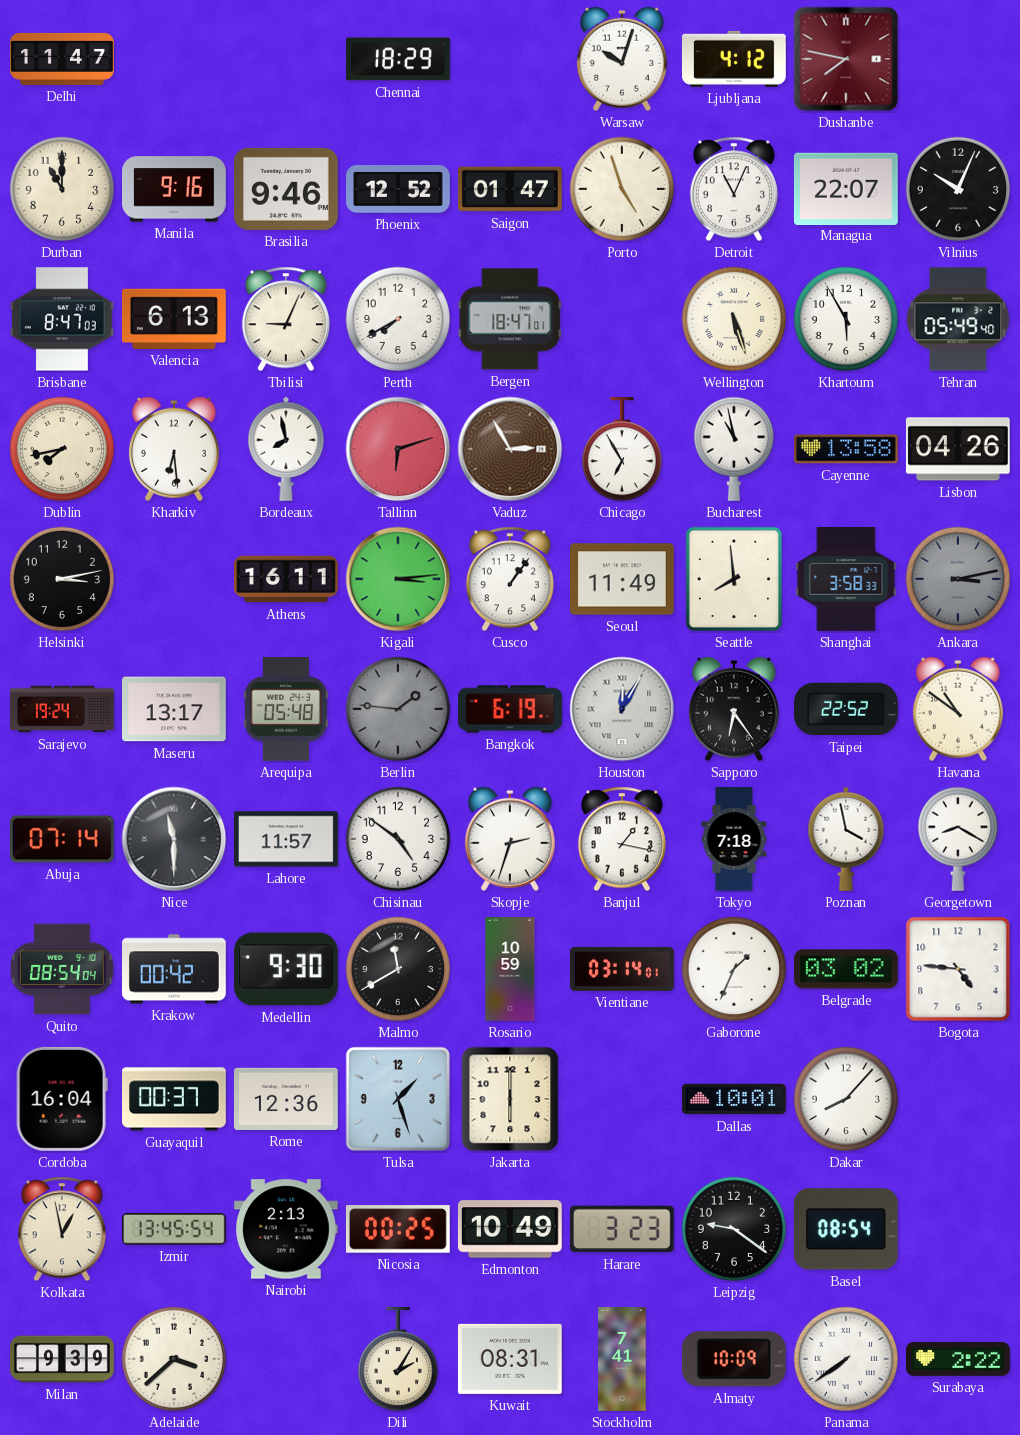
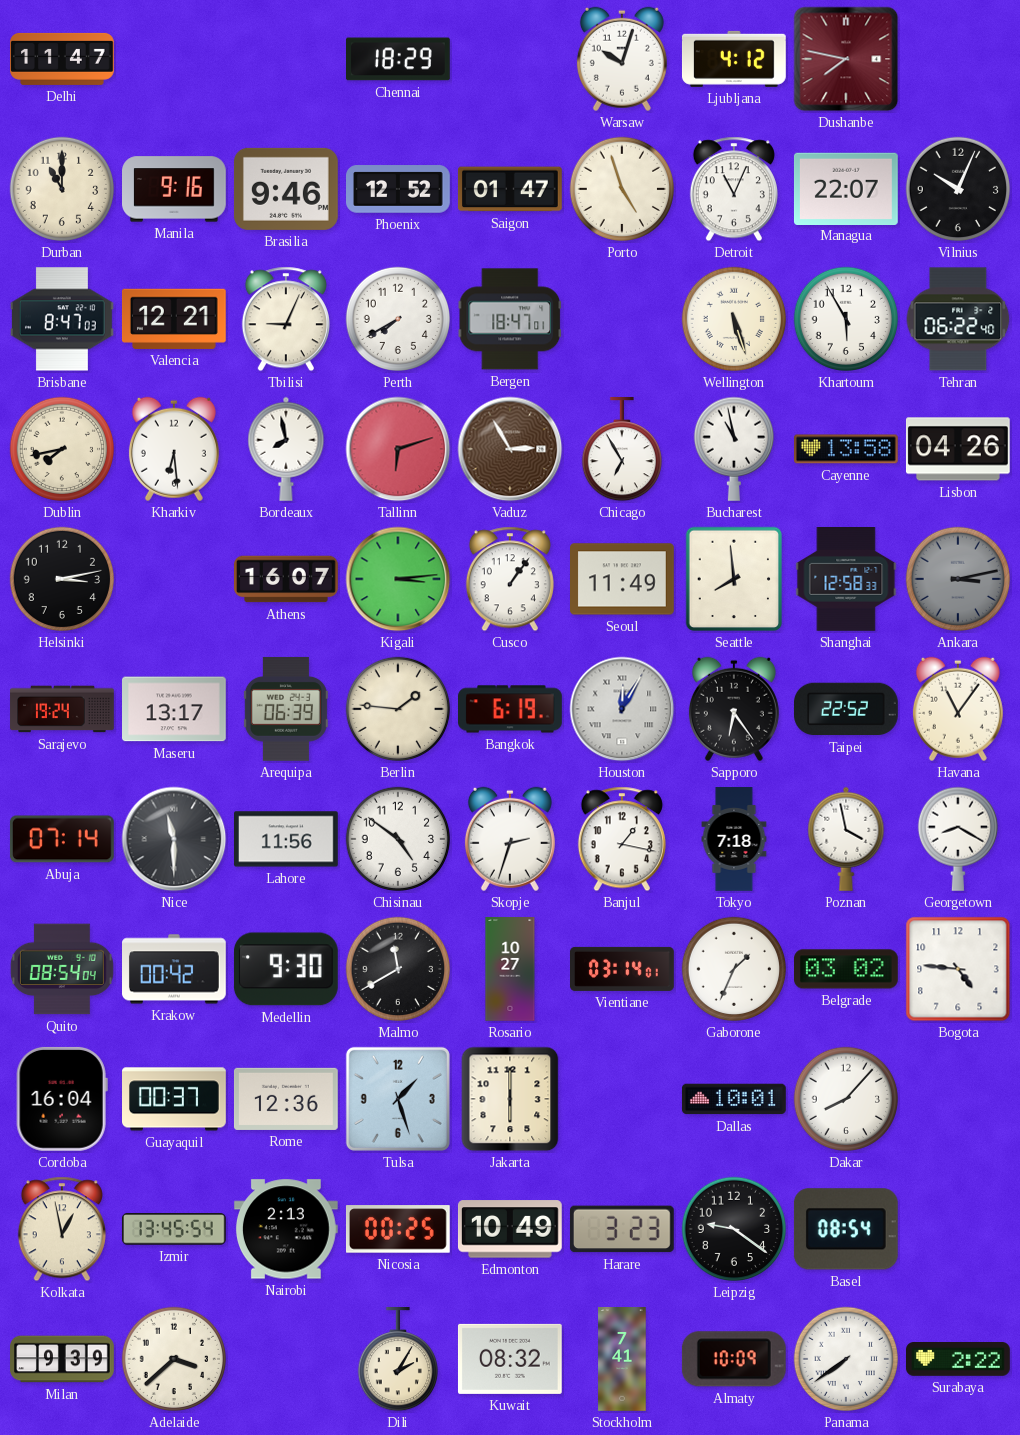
Valencia: 6:13 -> 12:21 (174, 319)
Tehran: 05:49 -> 06:22 (958, 319)
Athens: 16:11 -> 16:07 (287, 579)
Shanghai: 3:58 -> 12:58 (846, 580)
Arequipa: 05:48 -> 06:39 (286, 709)
Berlin dial: grey -> cream (398, 709)
Havana: 10:51 -> 11:06 (958, 709)
Lahore: 11:57 -> 11:56 (287, 839)
Rosario: 10:59 -> 10:27 (510, 969)
Kuwait: 08:31 -> 08:32 (510, 1359)
